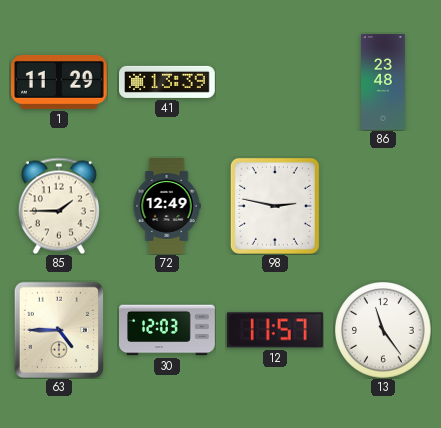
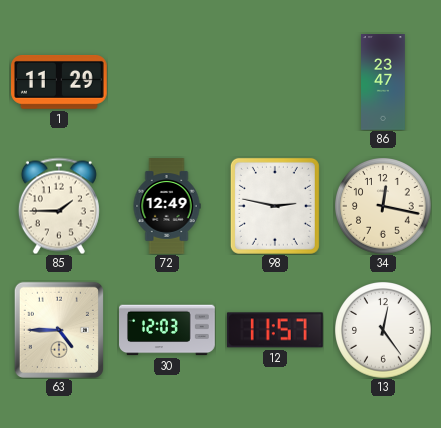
41: 13:39 -> none (168, 82)
86: 23:48 -> 23:47 (384, 82)
34: none -> 12:17 (383, 206)
13: 11:24 -> 12:24 (383, 330)
